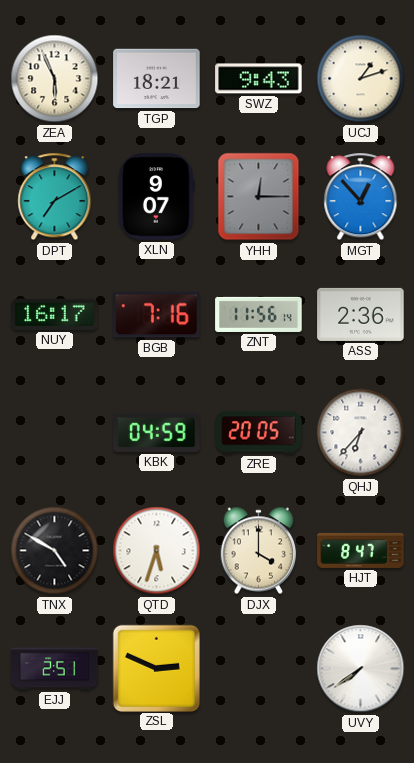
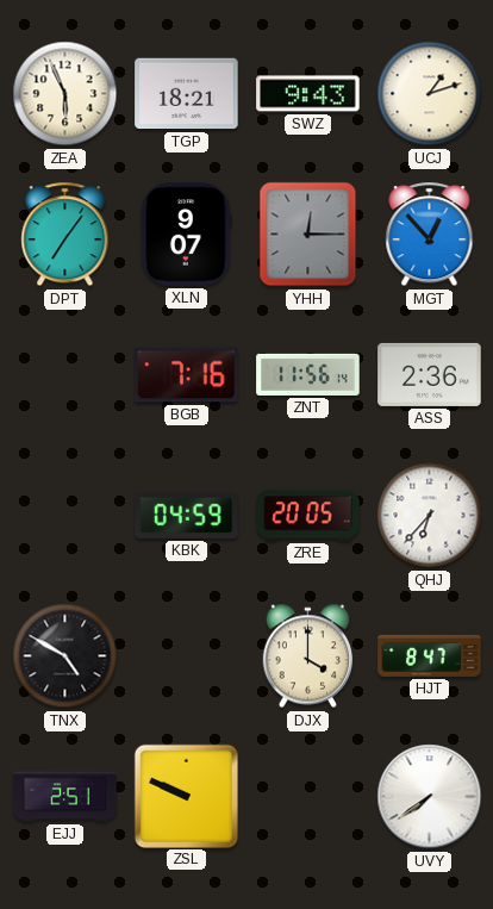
DPT: 7:10 -> 7:06 (65, 235)
NUY: 16:17 -> none (55, 314)
QTD: 5:33 -> none (157, 551)
ZSL: 2:49 -> 9:49 (186, 796)
